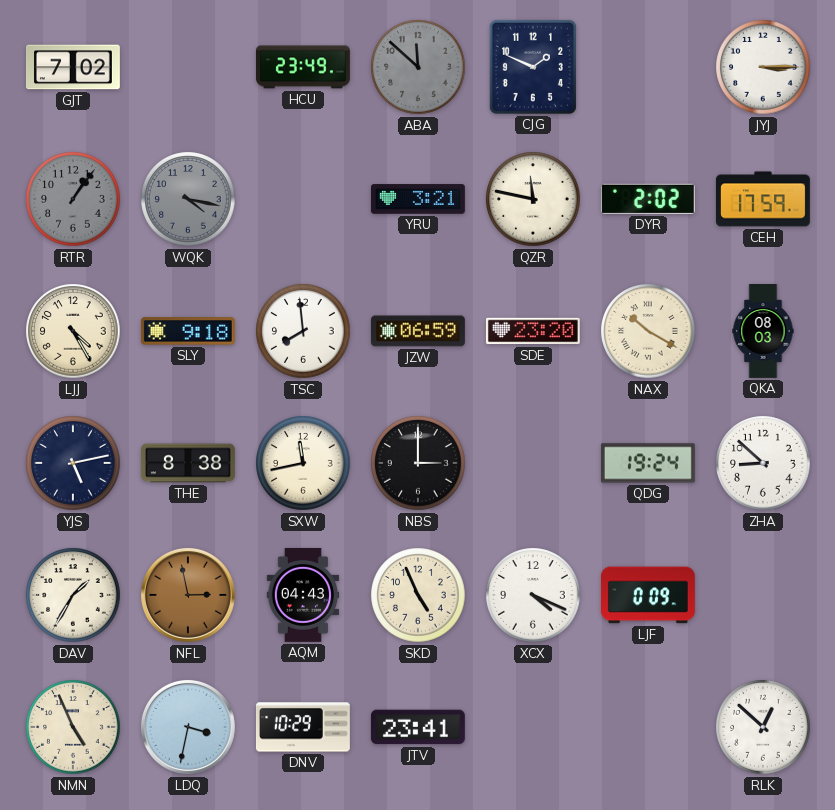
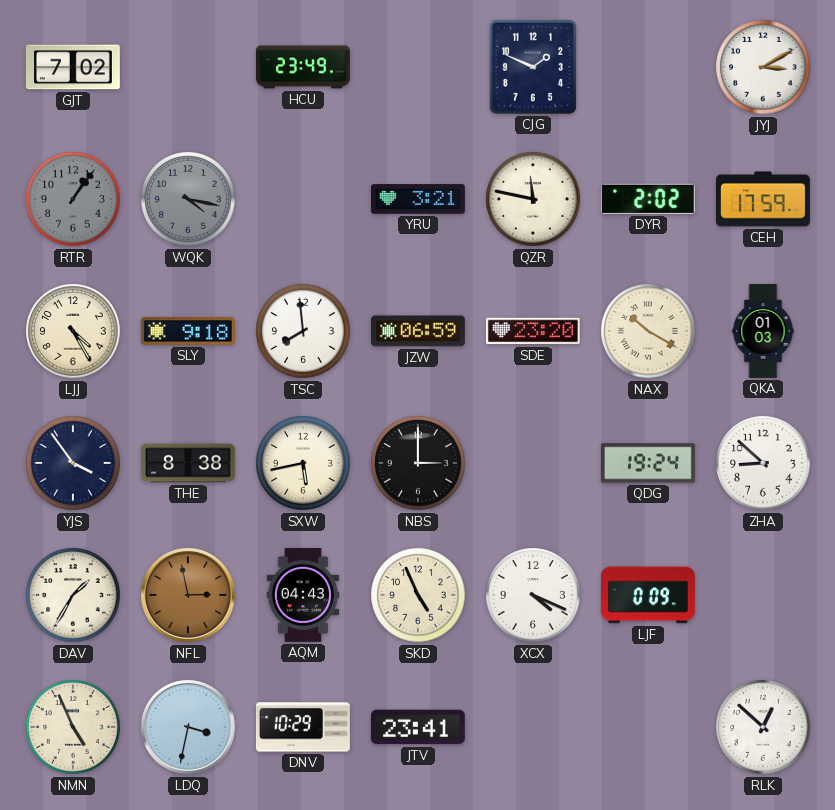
ABA: 11:52 -> none (418, 67)
JYJ: 3:15 -> 3:10 (763, 67)
QKA: 08:03 -> 01:03 (763, 332)
YJS: 5:13 -> 3:54 (73, 463)
SXW: 11:43 -> 5:43 (303, 463)
